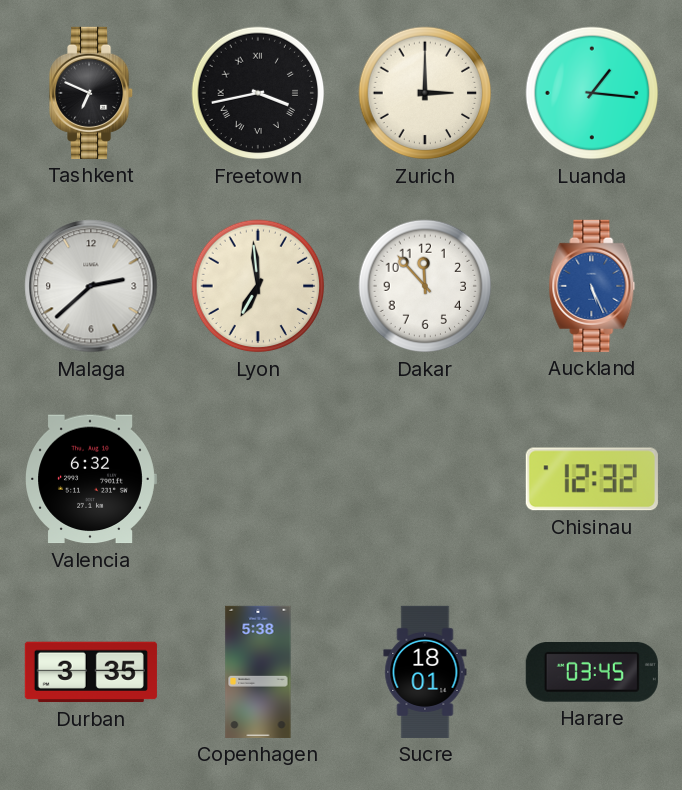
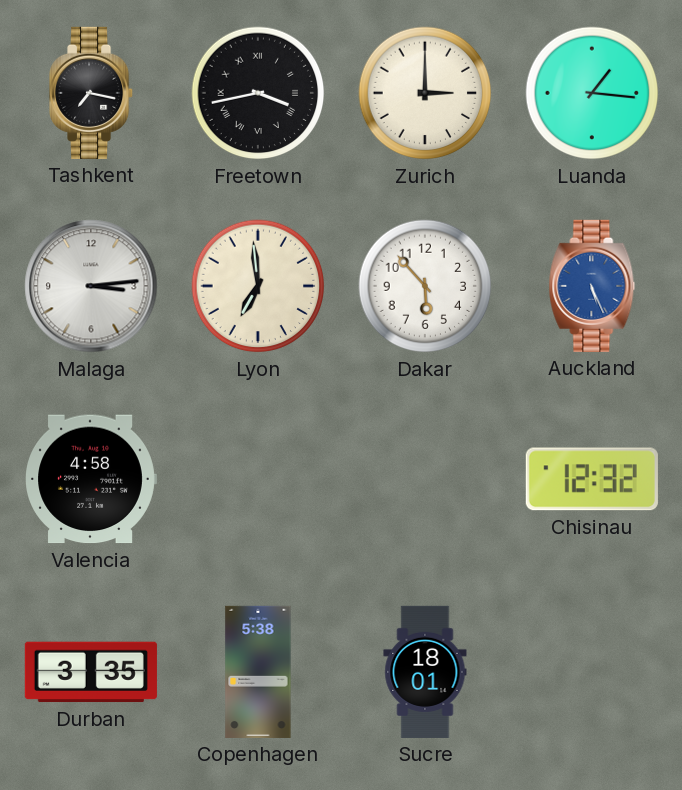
Tashkent: 6:49 -> 7:17 (92, 93)
Malaga: 2:38 -> 3:14 (91, 286)
Dakar: 11:53 -> 5:53 (425, 286)
Valencia: 6:32 -> 4:58 (91, 479)
Harare: 03:45 -> none (592, 673)
